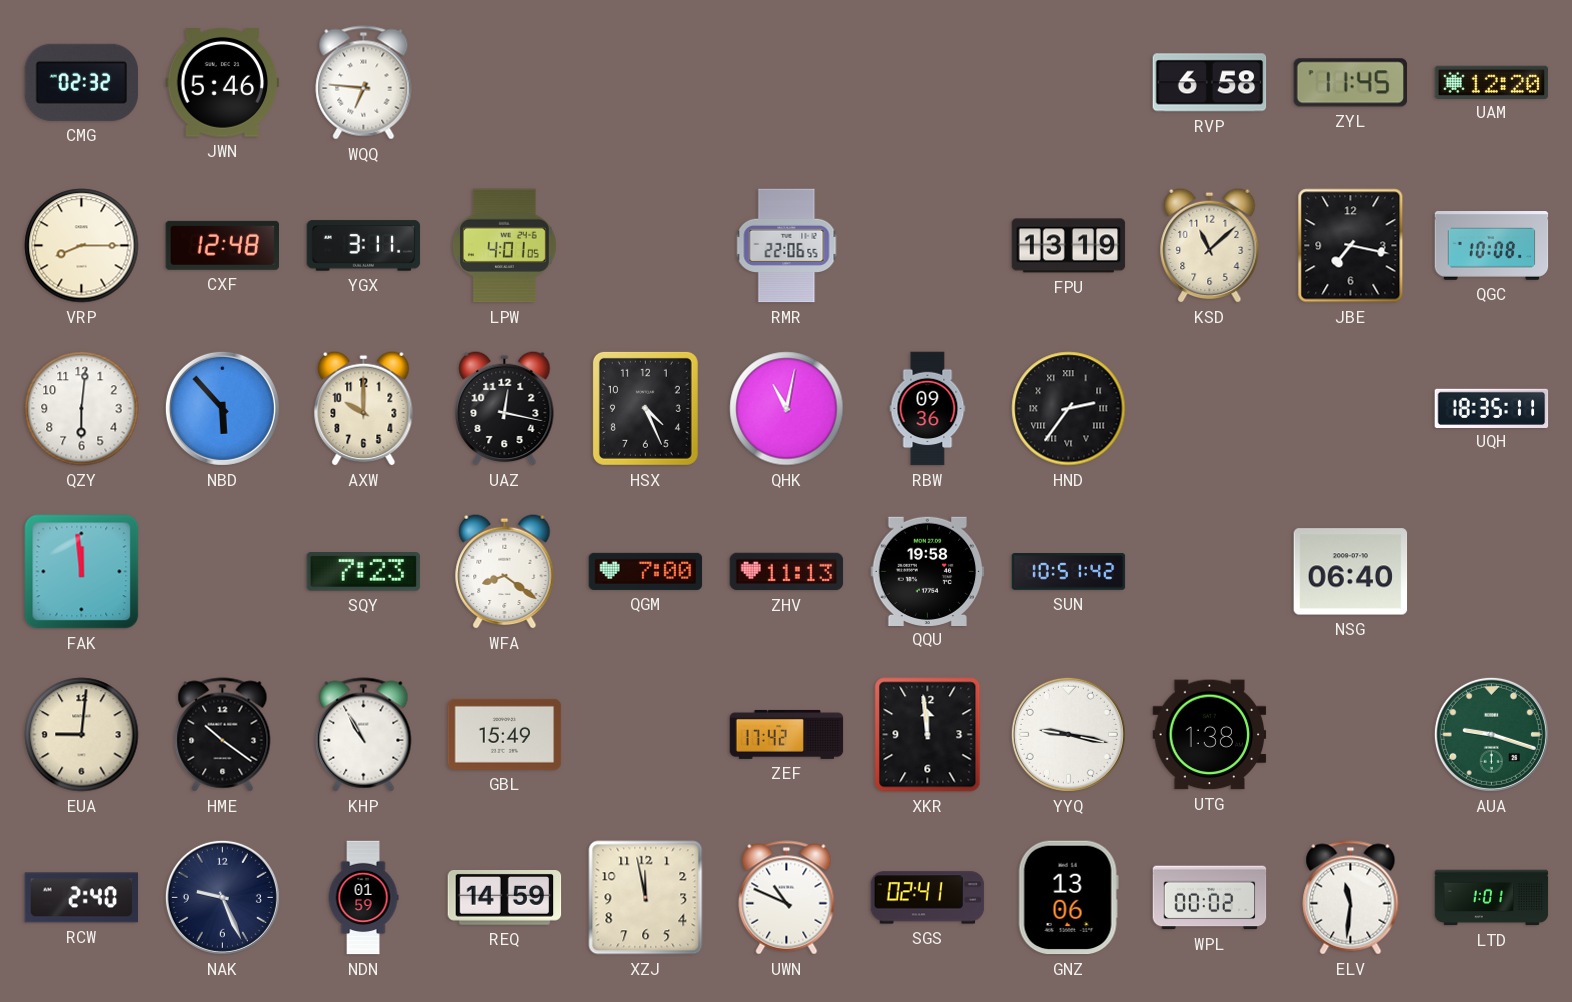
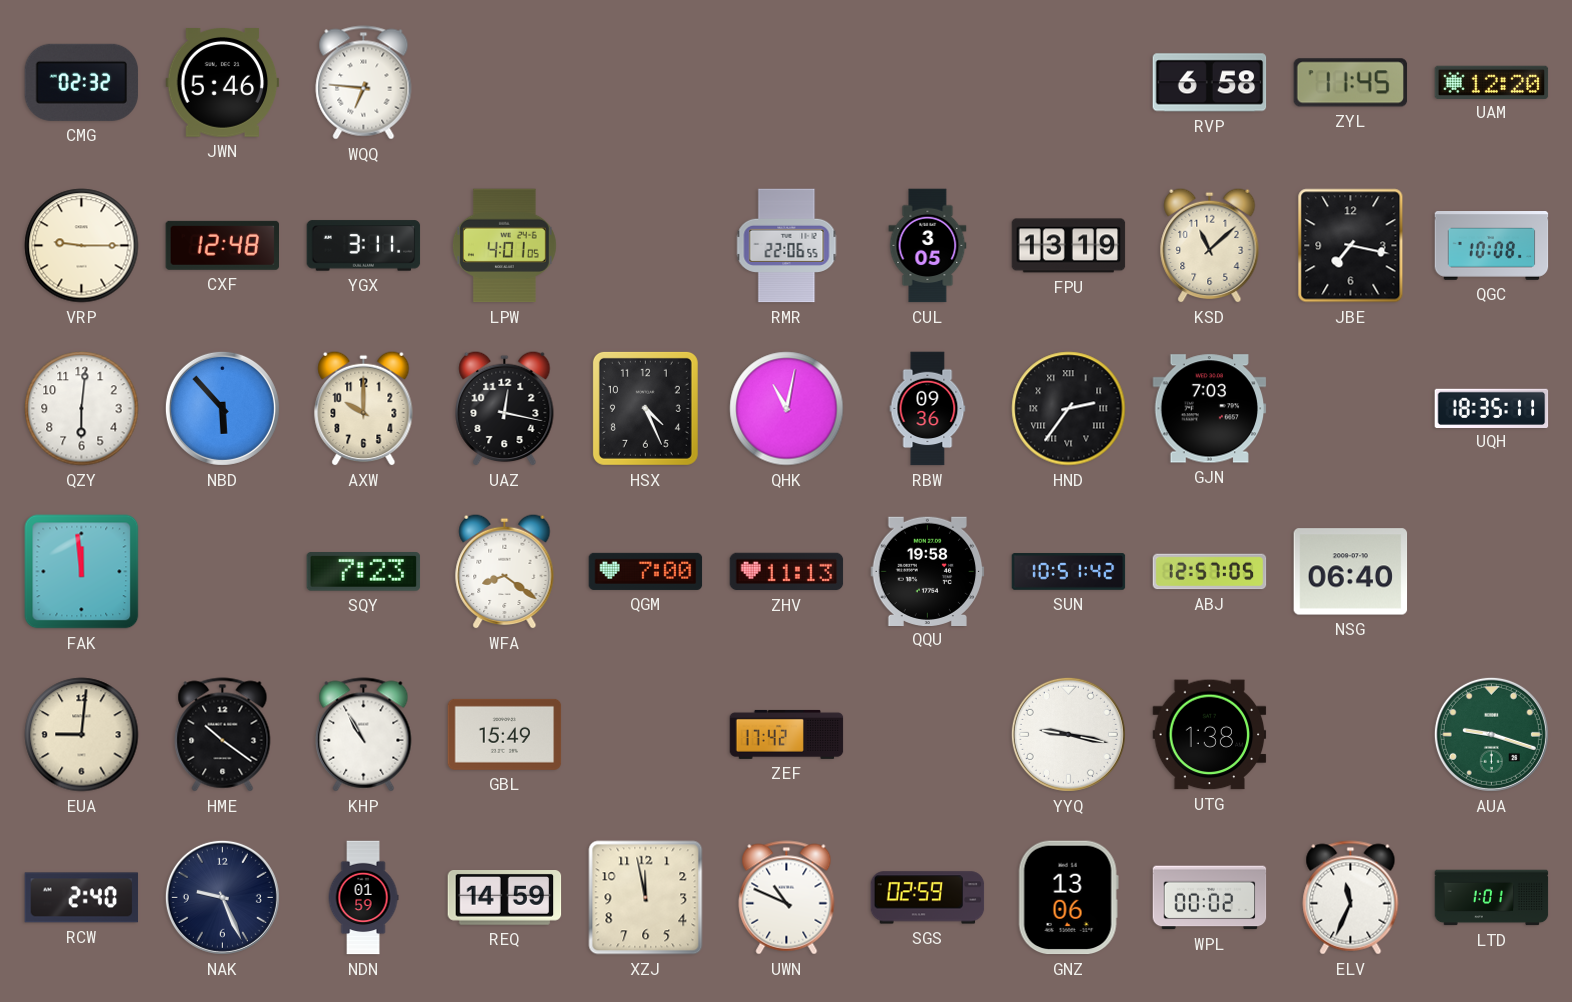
VRP: 8:15 -> 9:15 (82, 246)
CUL: none -> 3:05 (928, 246)
GJN: none -> 7:03 (1210, 409)
ABJ: none -> 12:57 (1210, 572)
XKR: 11:59 -> none (928, 735)
SGS: 02:41 -> 02:59 (928, 898)
ELV: 11:31 -> 11:34 (1351, 898)
